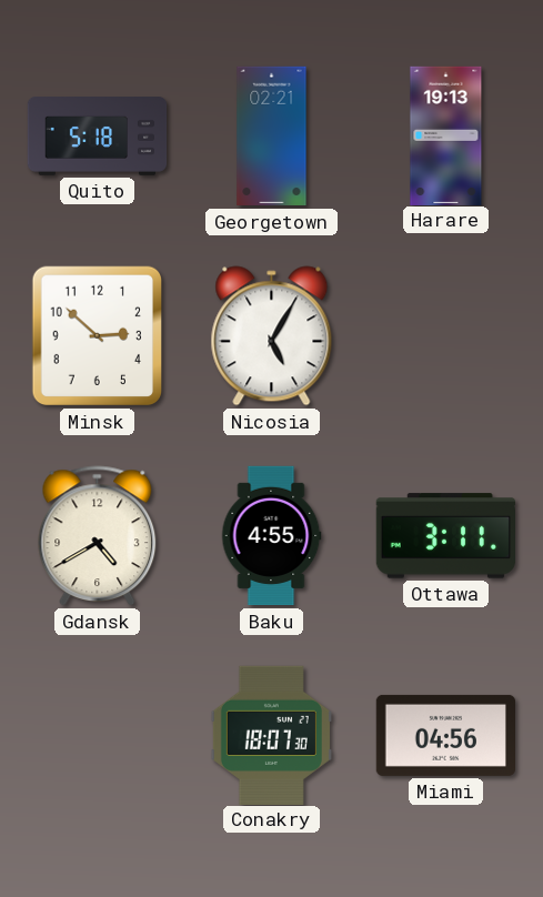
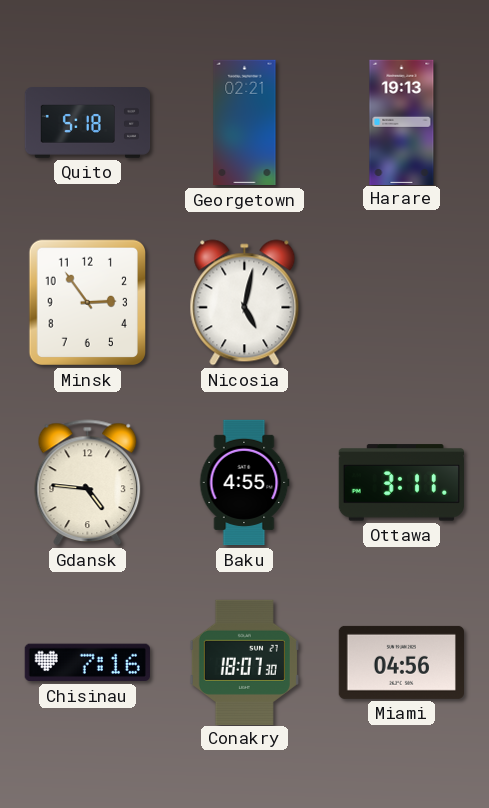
Minsk: 2:52 -> 2:54 (87, 303)
Nicosia: 5:05 -> 5:02 (245, 303)
Gdansk: 4:40 -> 4:46 (88, 483)
Chisinau: none -> 7:16 (87, 663)
